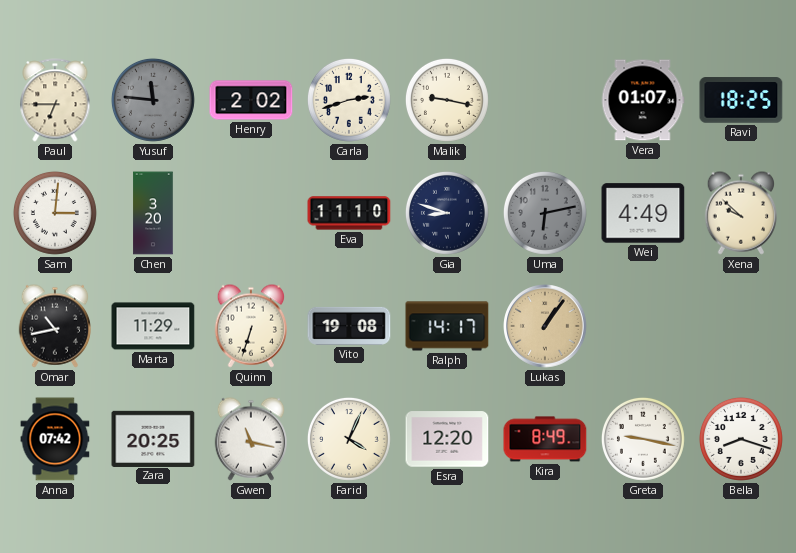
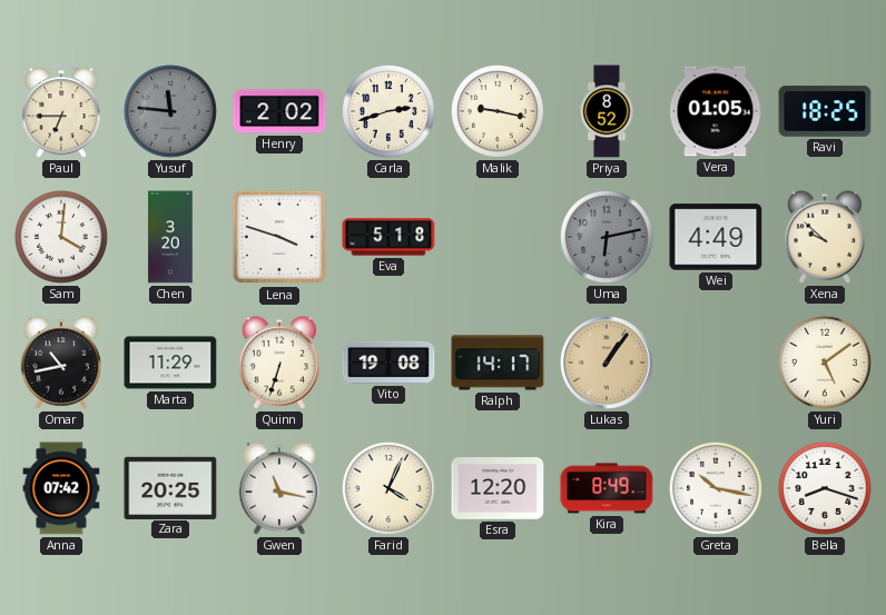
Priya: none -> 8:52 (607, 111)
Vera: 01:07 -> 01:05 (716, 111)
Sam: 3:01 -> 4:01 (61, 237)
Lena: none -> 3:48 (279, 237)
Eva: 11:10 -> 5:18 (388, 237)
Gia: 8:48 -> none (447, 213)
Yuri: none -> 5:09 (825, 363)
Greta: 9:17 -> 10:17 (716, 488)
